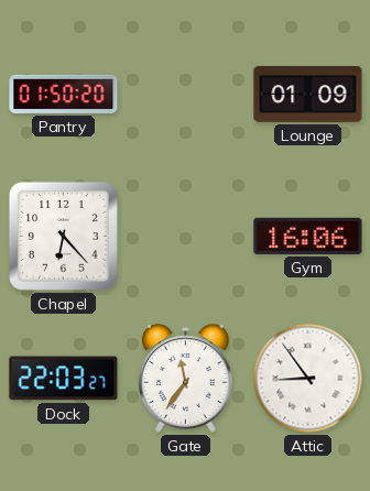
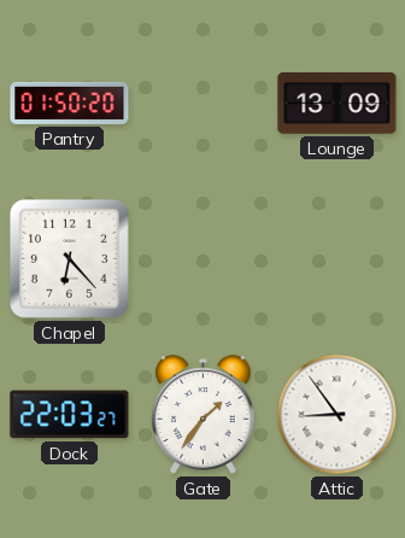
Lounge: 01:09 -> 13:09 (337, 104)
Gym: 16:06 -> none (308, 236)
Gate: 11:36 -> 1:36 (204, 415)
